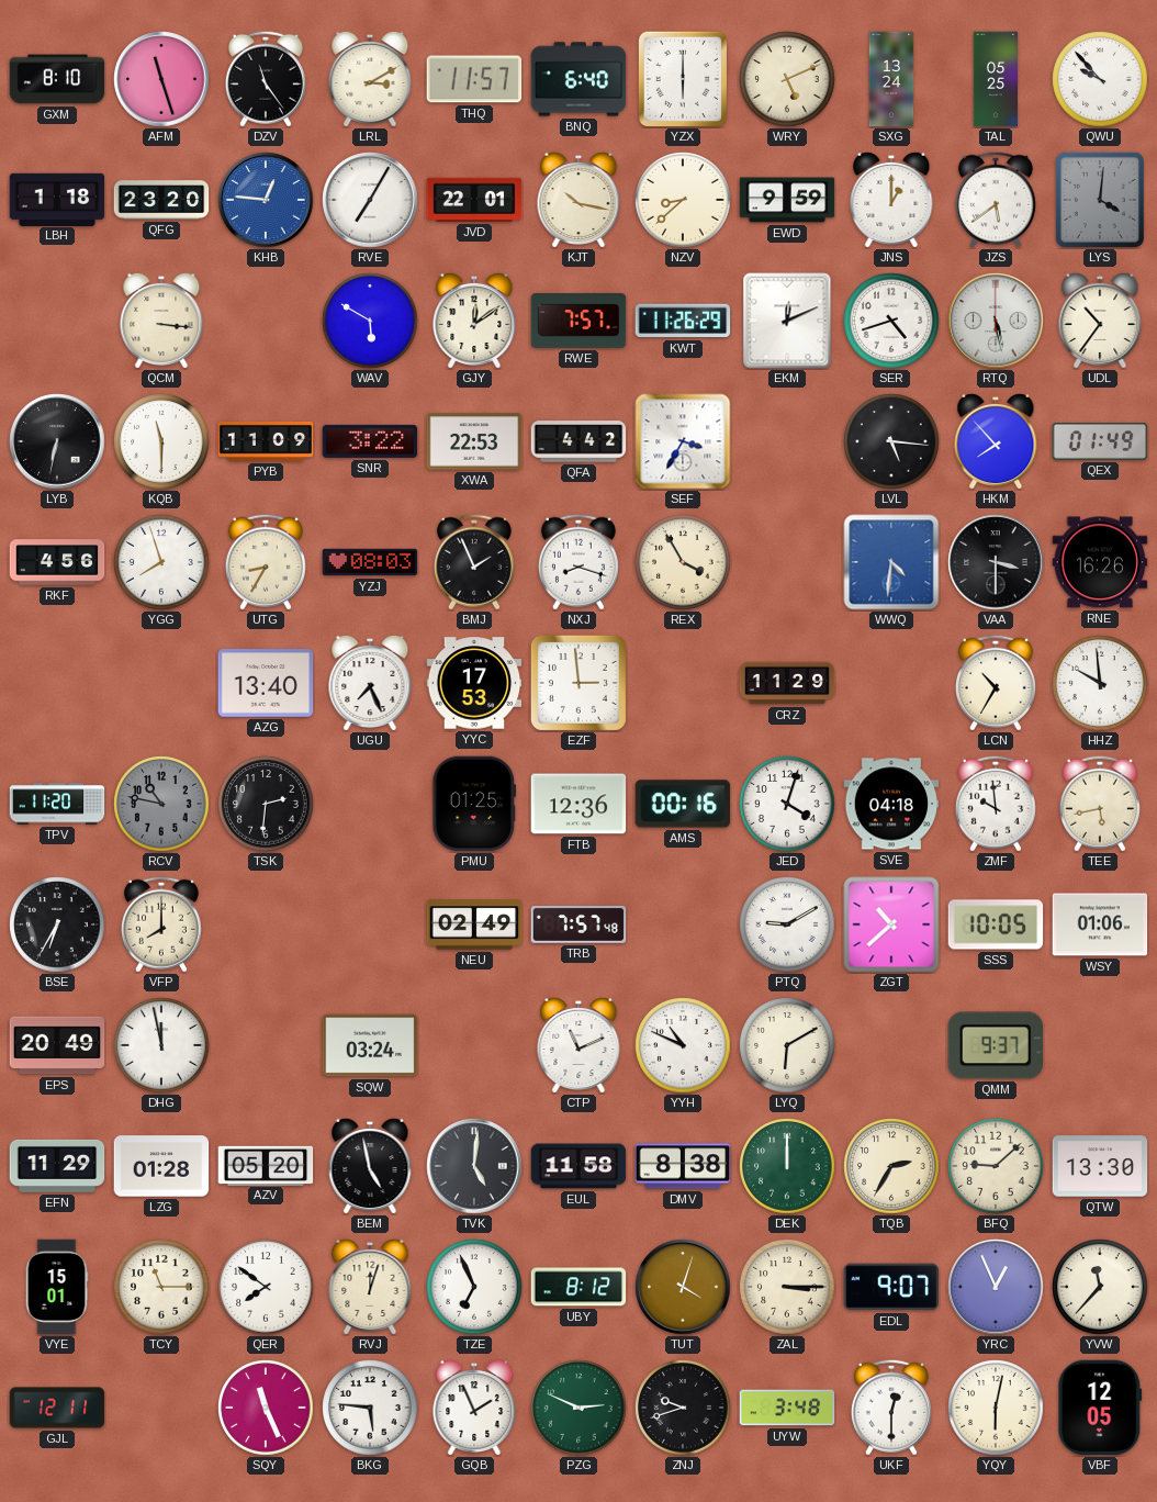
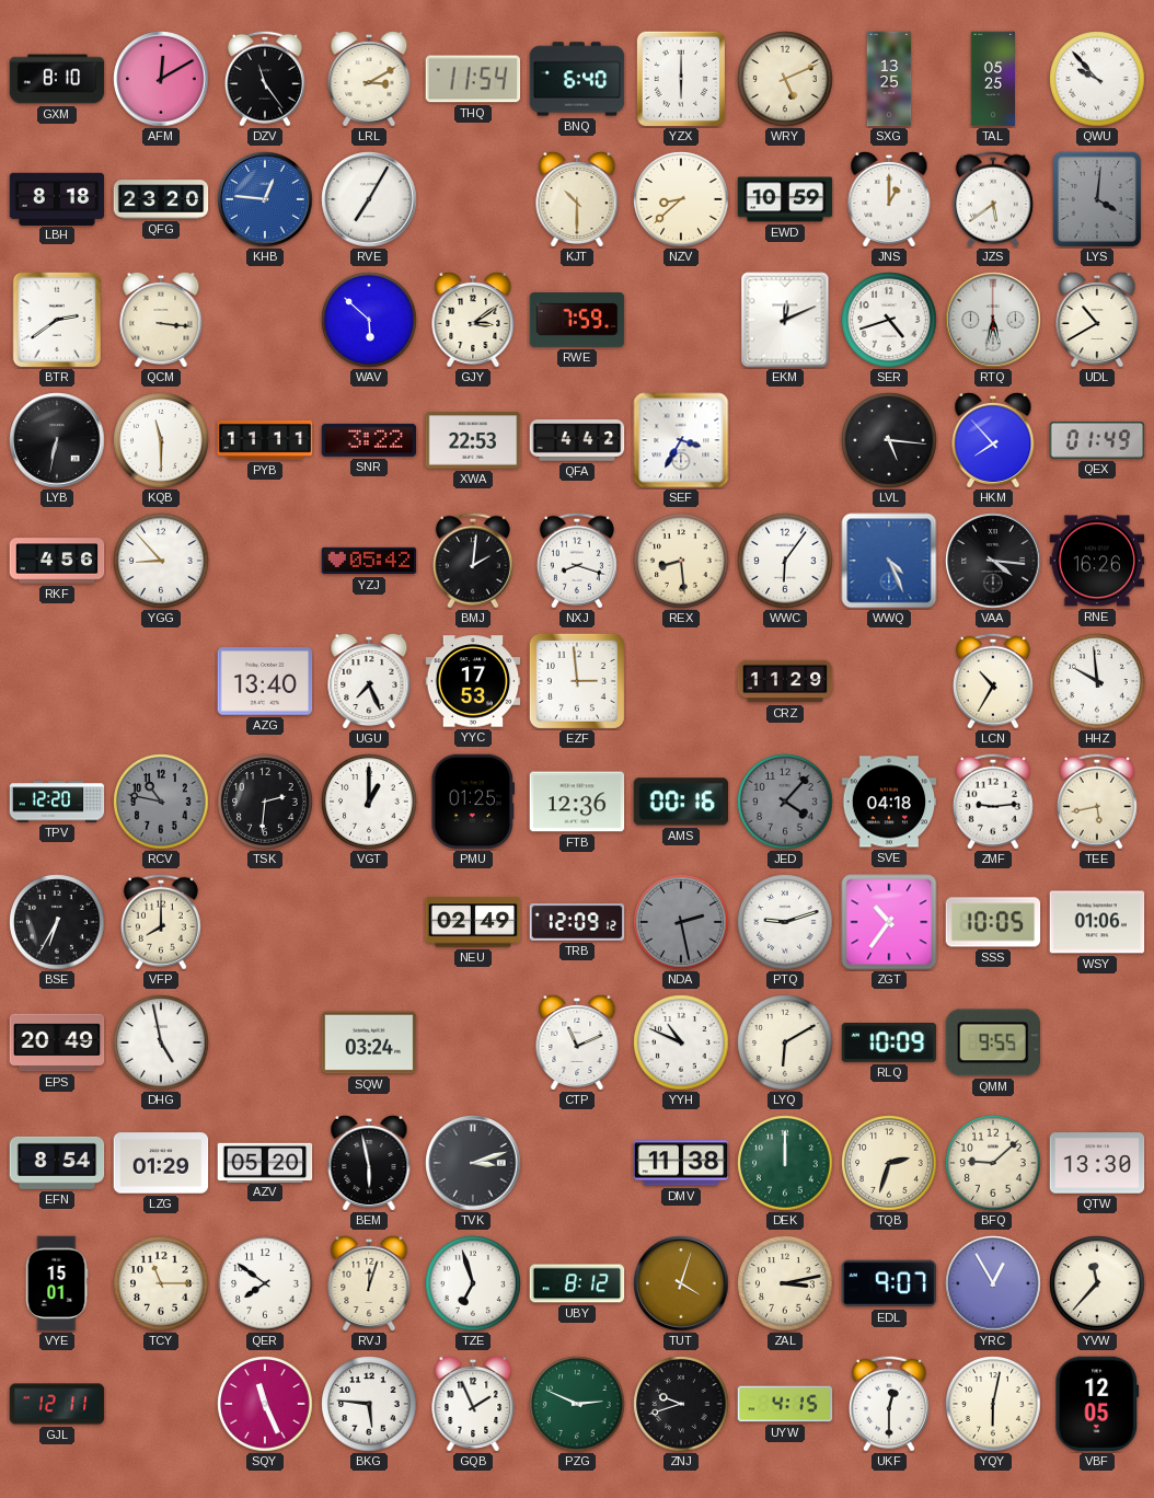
AFM: 11:27 -> 12:10 (161, 79)
THQ: 11:57 -> 11:54 (473, 79)
SXG: 13:24 -> 13:25 (889, 79)
LBH: 1:18 -> 8:18 (57, 198)
JVD: 22:01 -> none (474, 200)
KJT: 10:17 -> 10:30 (577, 198)
EWD: 9:59 -> 10:59 (785, 199)
BTR: none -> 2:39 (57, 320)
WAV: 5:50 -> 5:52 (369, 320)
GJY: 12:09 -> 3:09 (473, 319)
RWE: 7:57 -> 7:59 (577, 321)
KWT: 11:26 -> none (683, 321)
RTQ: 5:28 -> 5:32 (993, 320)
UDL: 10:36 -> 10:40 (1097, 319)
PYB: 11:09 -> 11:11 (265, 440)
YGG: 7:57 -> 8:53 (161, 561)
UTG: 8:35 -> none (266, 562)
YZJ: 08:03 -> 05:42 (369, 561)
BMJ: 1:56 -> 2:01 (473, 561)
REX: 3:55 -> 8:29 (681, 561)
WWC: none -> 6:06 (785, 561)
WWQ: 4:31 -> 4:26 (889, 561)
VAA: 3:30 -> 4:16 (993, 561)
TPV: 11:20 -> 12:20 (57, 802)
VGT: none -> 1:00 (369, 802)
JED: 4:03 -> 4:07 (785, 802)
JED dial: white -> grey (785, 802)
ZMF: 9:59 -> 9:14 (993, 802)
TRB: 7:57 -> 12:09 (577, 923)
NDA: none -> 2:28 (681, 922)
PTQ: 9:10 -> 9:12 (785, 922)
ZGT: 10:38 -> 10:36 (889, 922)
DHG: 11:58 -> 4:58 (161, 1042)
RLQ: none -> 10:09 (889, 1042)
QMM: 9:37 -> 9:55 (992, 1042)
EFN: 11:29 -> 8:54 (57, 1163)
LZG: 01:28 -> 01:29 (161, 1163)
BEM: 4:58 -> 5:58 (369, 1162)
TVK: 5:01 -> 3:12 (473, 1163)
EUL: 11:58 -> none (578, 1166)
DMV: 8:38 -> 11:38 (681, 1163)
TQB: 2:35 -> 2:33 (889, 1163)
TZE: 6:56 -> 6:57 (473, 1283)
ZAL: 3:15 -> 3:13 (785, 1283)
YRC: 12:56 -> 12:55 (993, 1283)
UYW: 3:48 -> 4:15 (785, 1404)
